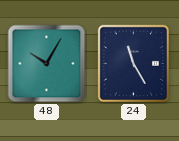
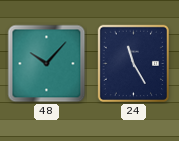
48: 10:05 -> 10:07 (47, 64)
